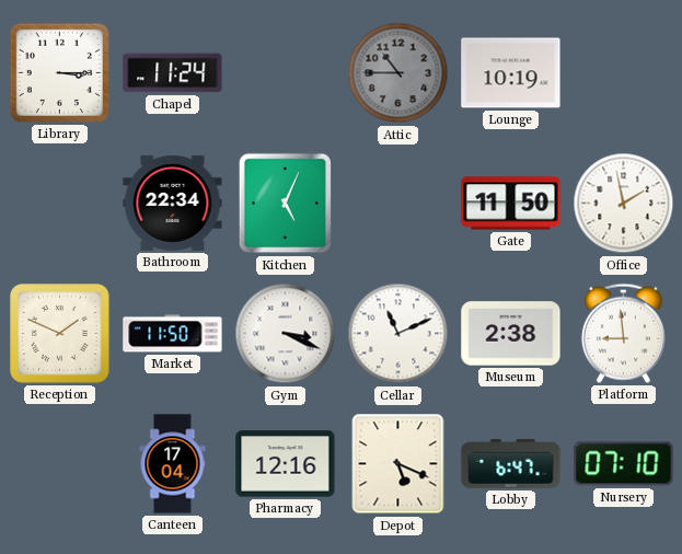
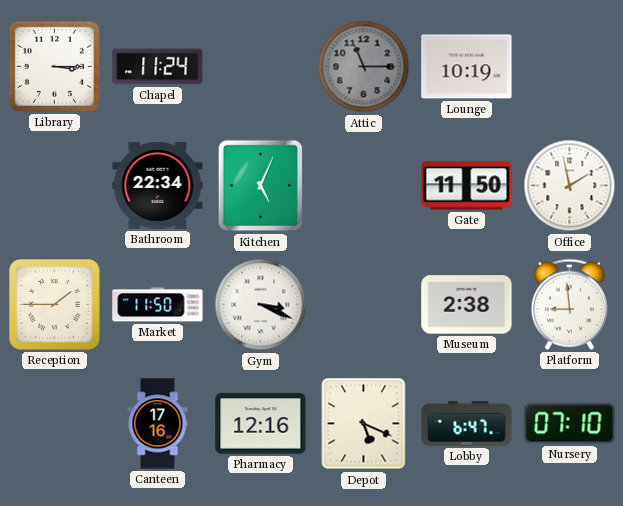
Attic: 10:45 -> 11:15 (364, 67)
Reception: 1:49 -> 1:45 (55, 305)
Cellar: 11:11 -> none (398, 334)
Canteen: 17:04 -> 17:16 (158, 424)
